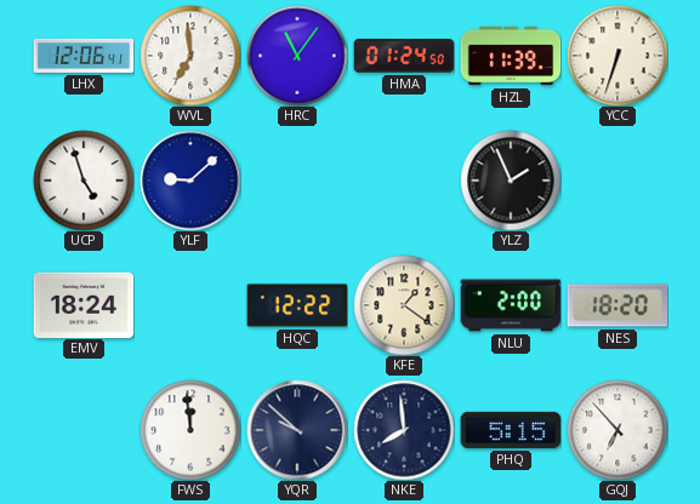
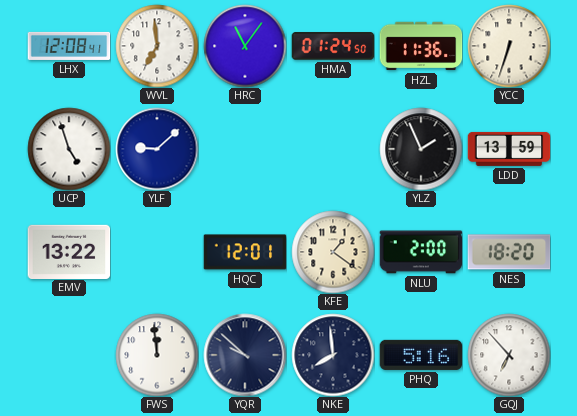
LHX: 12:06 -> 12:08 (69, 46)
HZL: 11:39 -> 11:36 (421, 46)
LDD: none -> 13:59 (509, 149)
EMV: 18:24 -> 13:22 (69, 251)
HQC: 12:22 -> 12:01 (245, 252)
PHQ: 5:15 -> 5:16 (421, 355)
